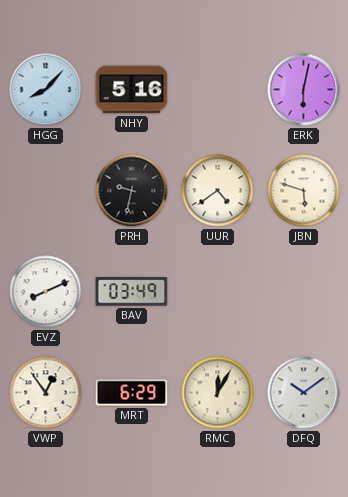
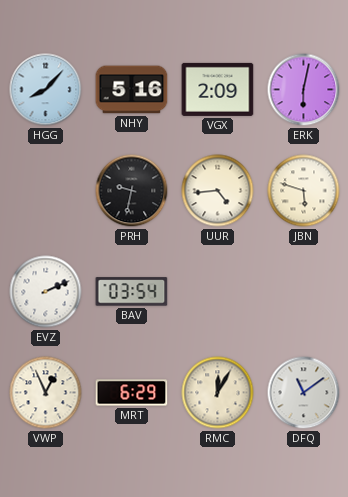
VGX: none -> 2:09 (218, 89)
UUR: 4:39 -> 4:44 (218, 191)
EVZ: 8:11 -> 2:11 (46, 292)
BAV: 03:49 -> 03:54 (132, 292)
VWP: 12:54 -> 12:56 (46, 393)
DFQ: 10:09 -> 11:09 (304, 393)
